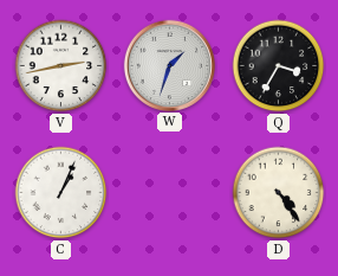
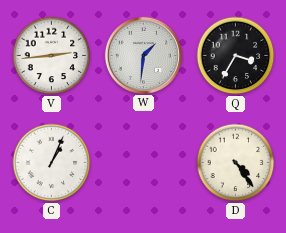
V: 2:43 -> 2:44 (52, 56)
W: 1:33 -> 1:31 (143, 55)
